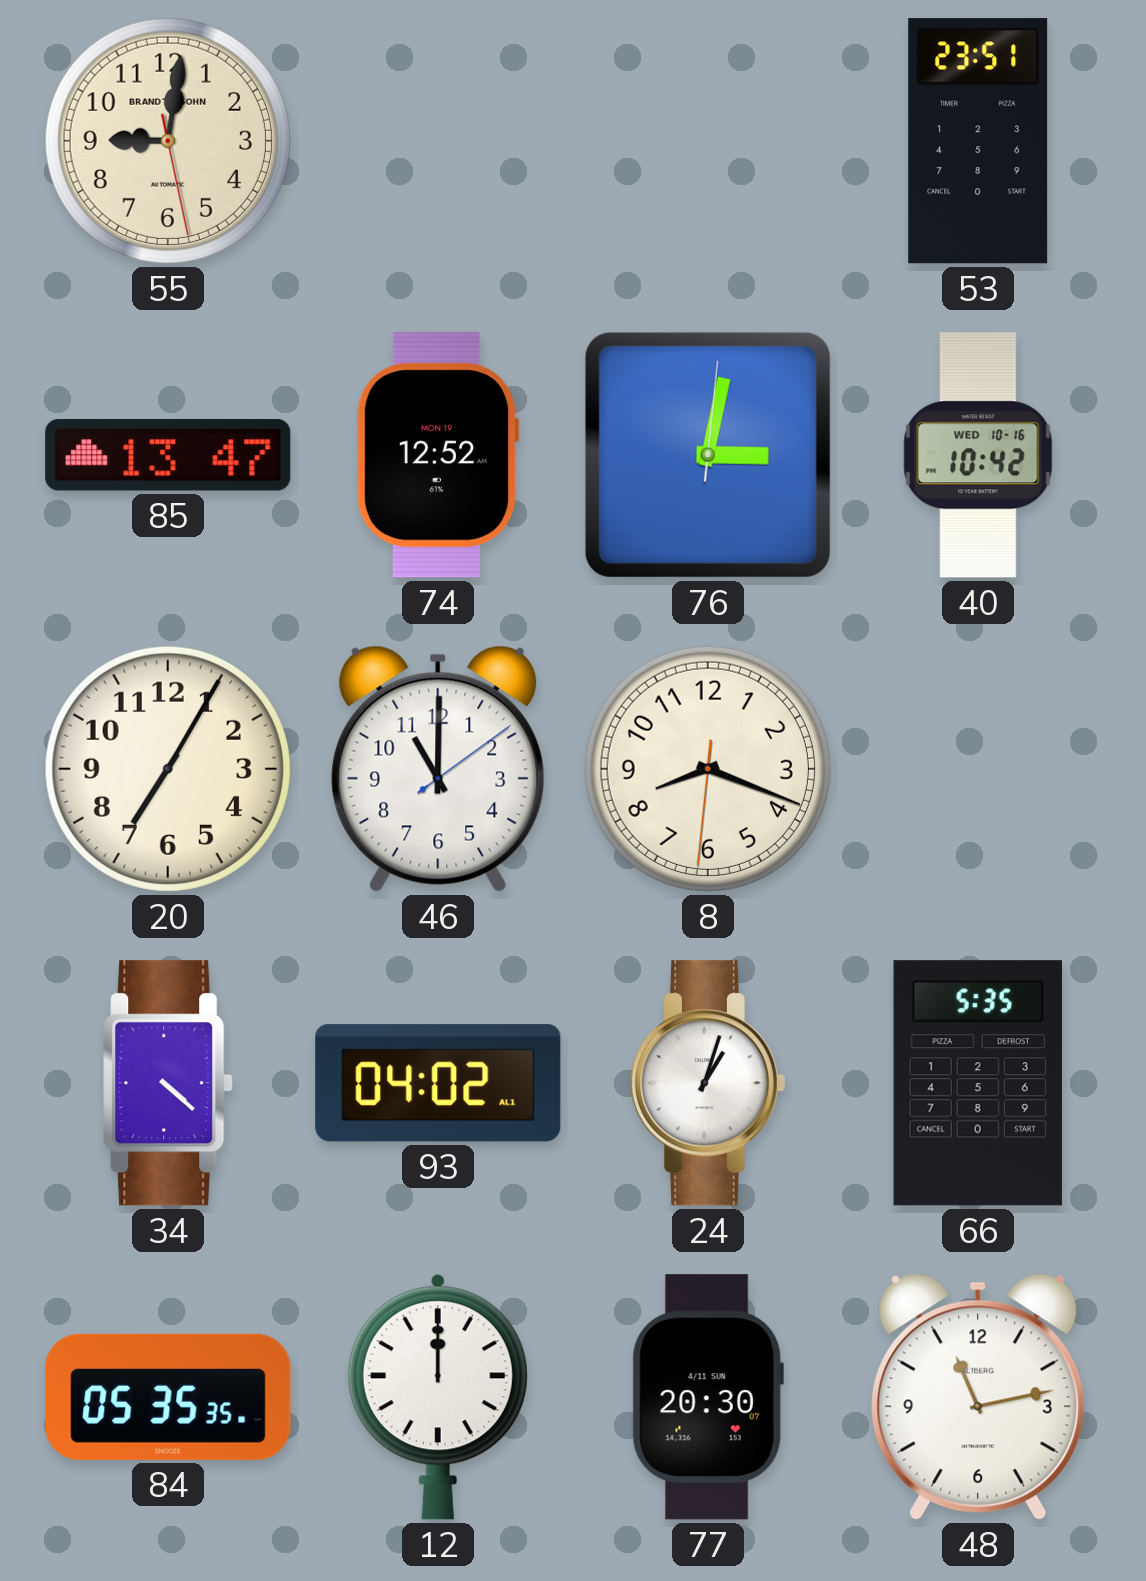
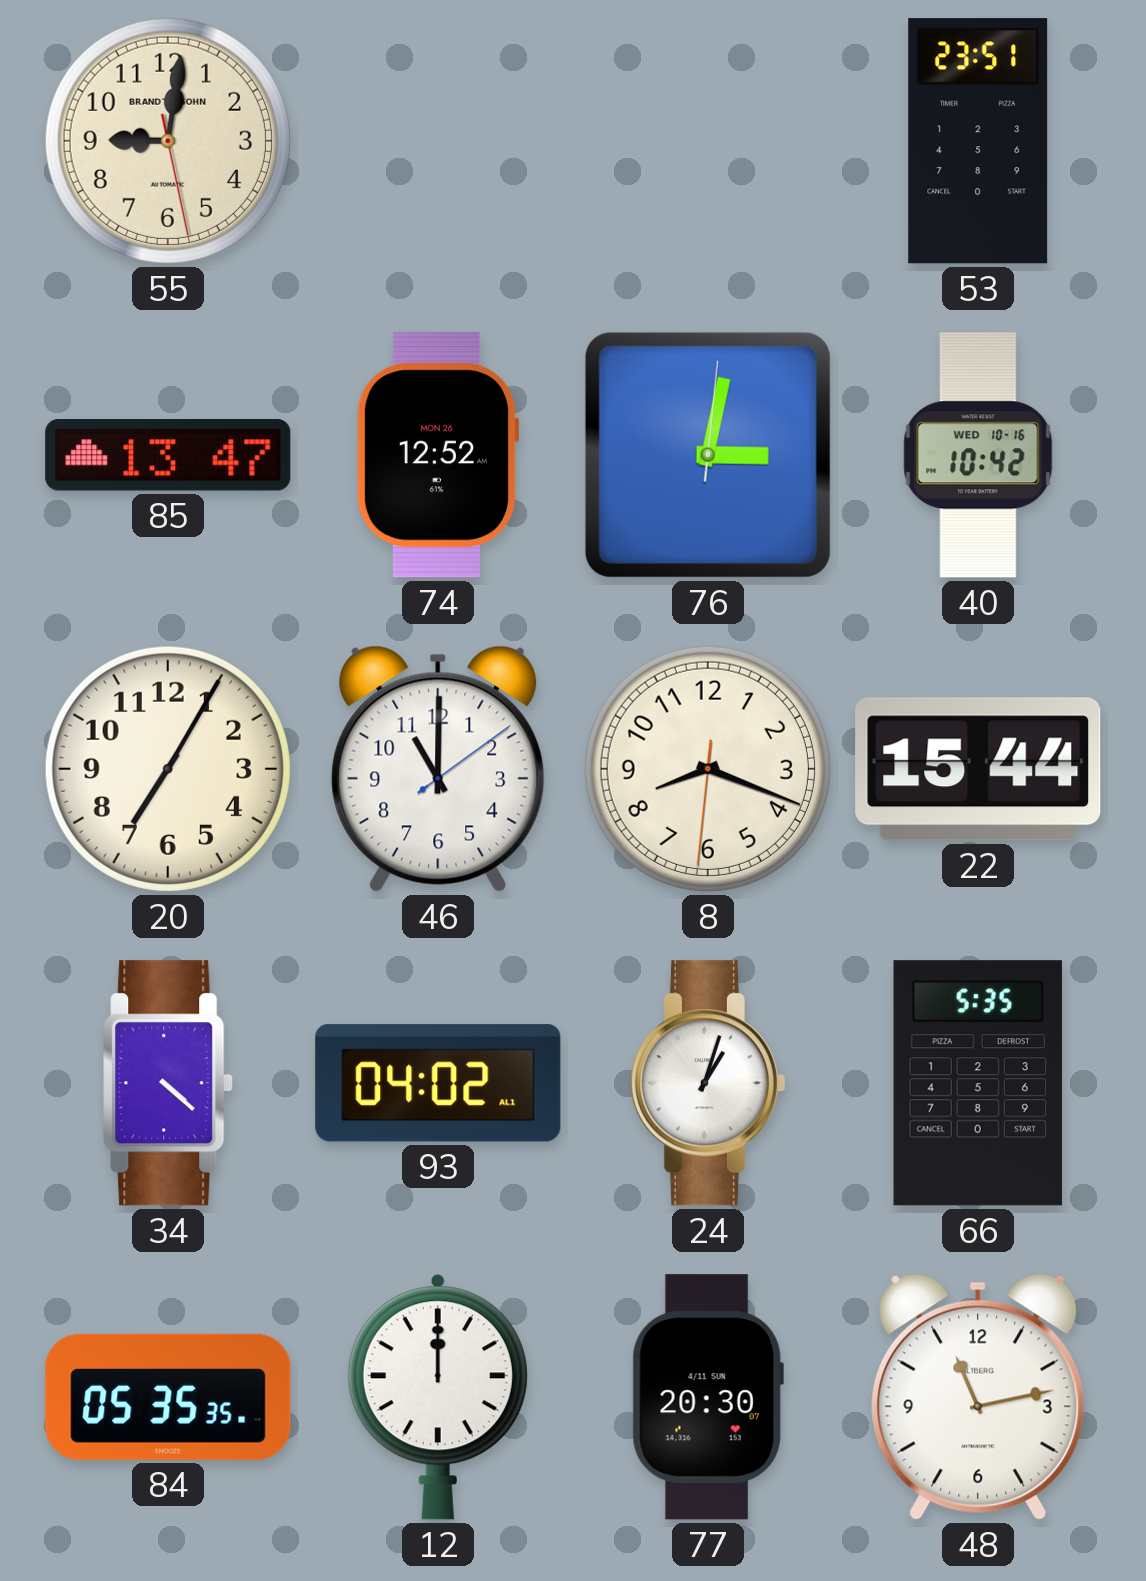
74 date: MON 19 -> MON 26 (438, 455)
22: none -> 15:44 (978, 769)
